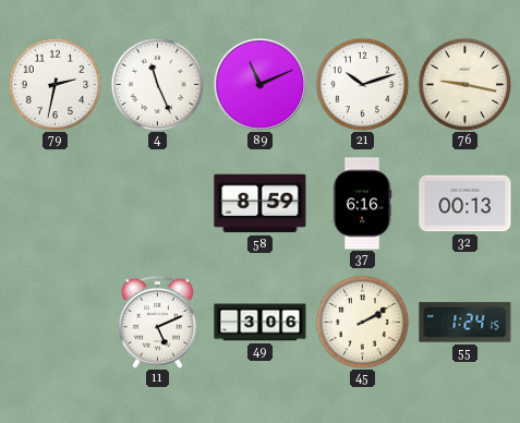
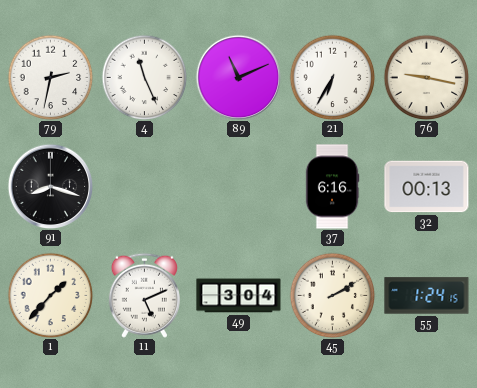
21: 10:12 -> 6:35 (332, 77)
91: none -> 8:18 (50, 186)
58: 8:59 -> none (261, 204)
1: none -> 1:37 (50, 295)
49: 3:06 -> 3:04 (239, 296)
